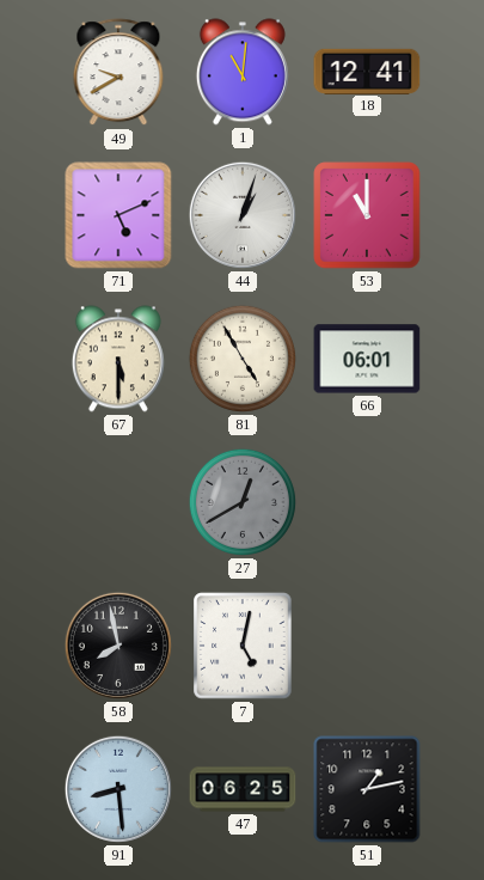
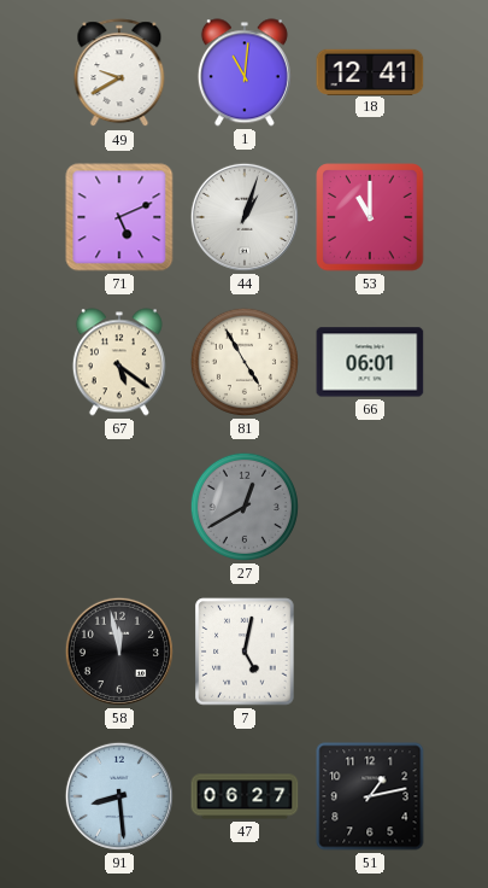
67: 5:30 -> 5:21 (119, 362)
58: 7:58 -> 11:58 (119, 652)
47: 06:25 -> 06:27 (245, 796)
